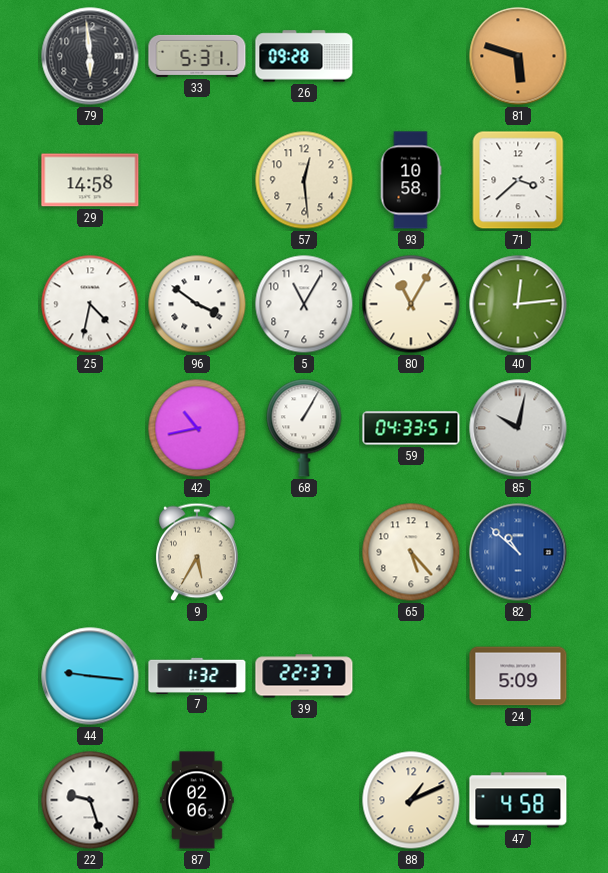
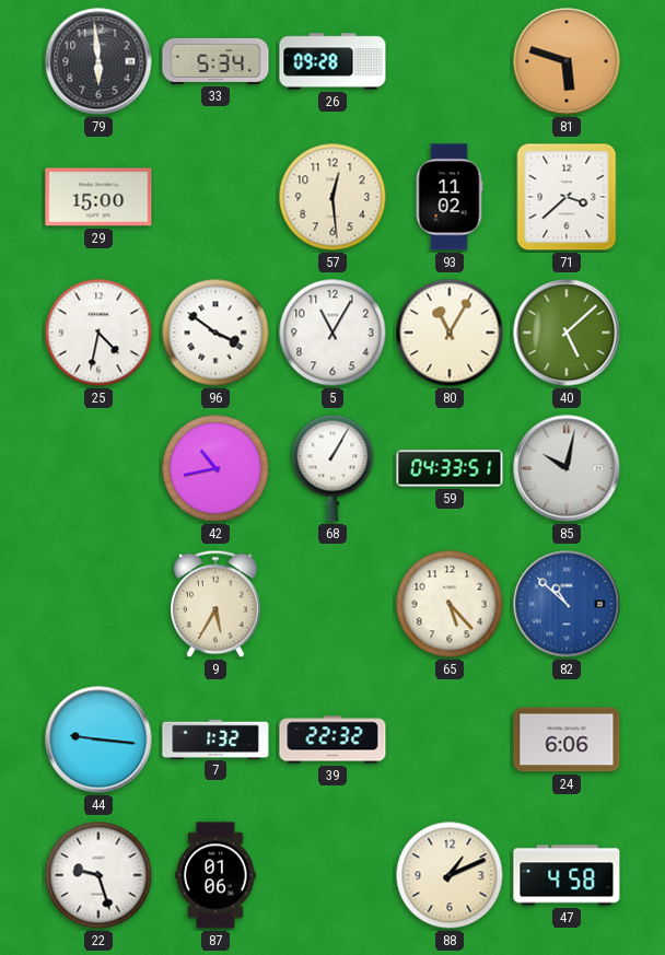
33: 5:31 -> 5:34 (215, 61)
29: 14:58 -> 15:00 (98, 197)
93: 10:58 -> 11:02 (450, 197)
40: 12:14 -> 5:08 (567, 333)
39: 22:37 -> 22:32 (332, 739)
24: 5:09 -> 6:06 (567, 739)
87: 02:06 -> 01:06 (215, 875)
